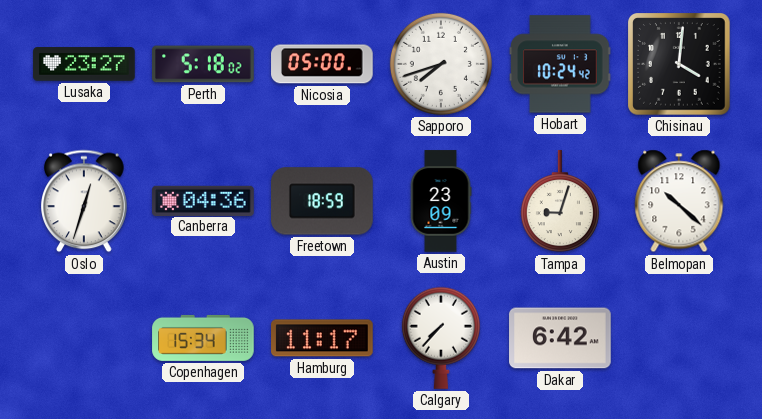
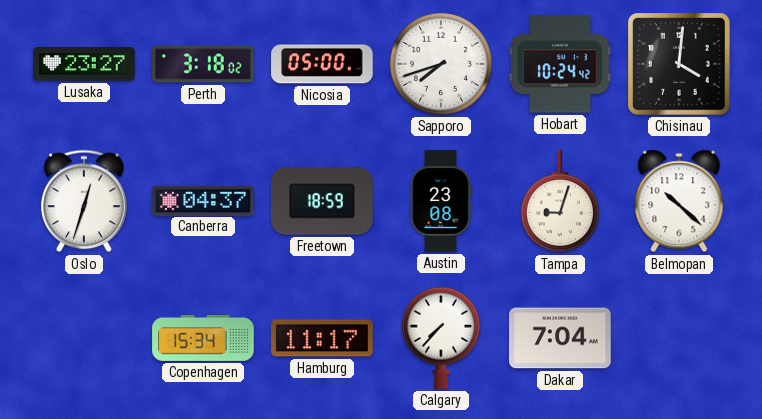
Perth: 5:18 -> 3:18 (203, 64)
Canberra: 04:36 -> 04:37 (203, 200)
Austin: 23:09 -> 23:08 (441, 201)
Dakar: 6:42 -> 7:04 (560, 338)
